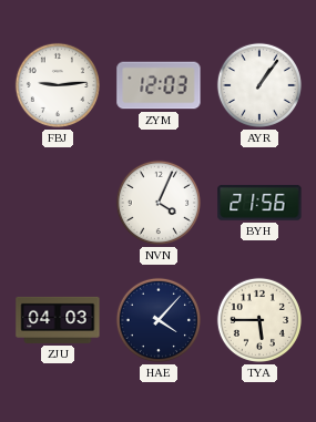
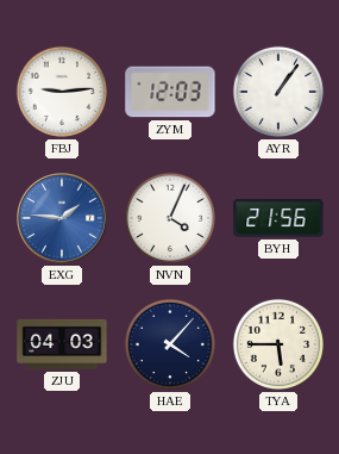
EXG: none -> 1:46 (63, 219)
